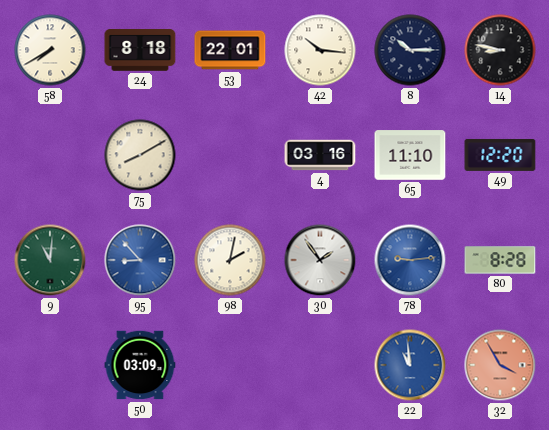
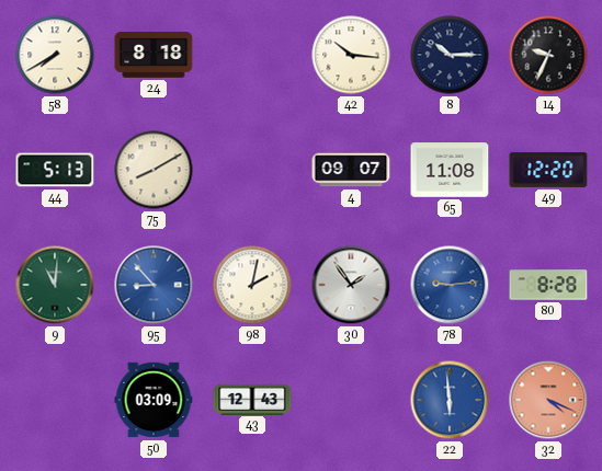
53: 22:01 -> none (230, 50)
14: 8:47 -> 9:34 (548, 55)
44: none -> 5:13 (55, 170)
4: 03:16 -> 09:07 (351, 170)
65: 11:10 -> 11:08 (450, 170)
43: none -> 12:43 (252, 399)
22: 10:59 -> 5:59 (450, 400)
32: 3:55 -> 4:19 (548, 400)
